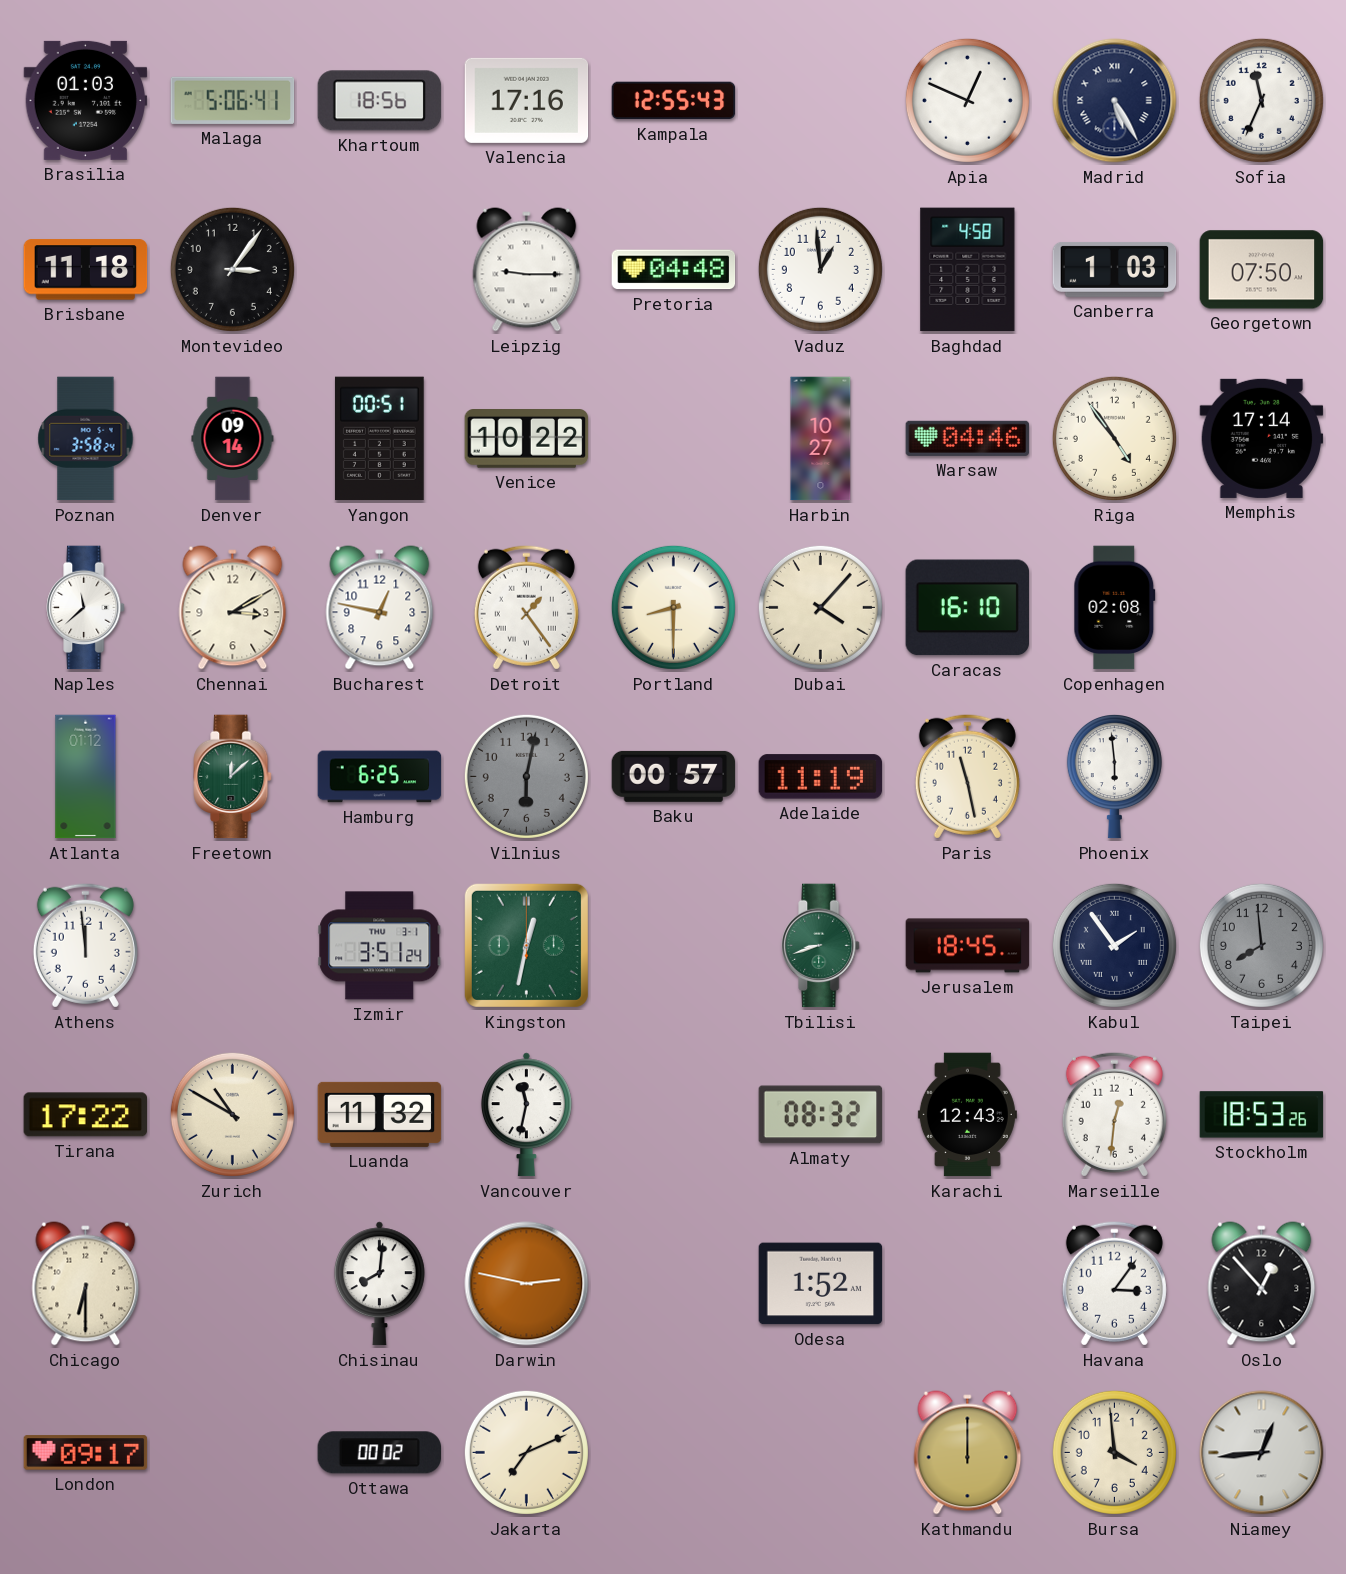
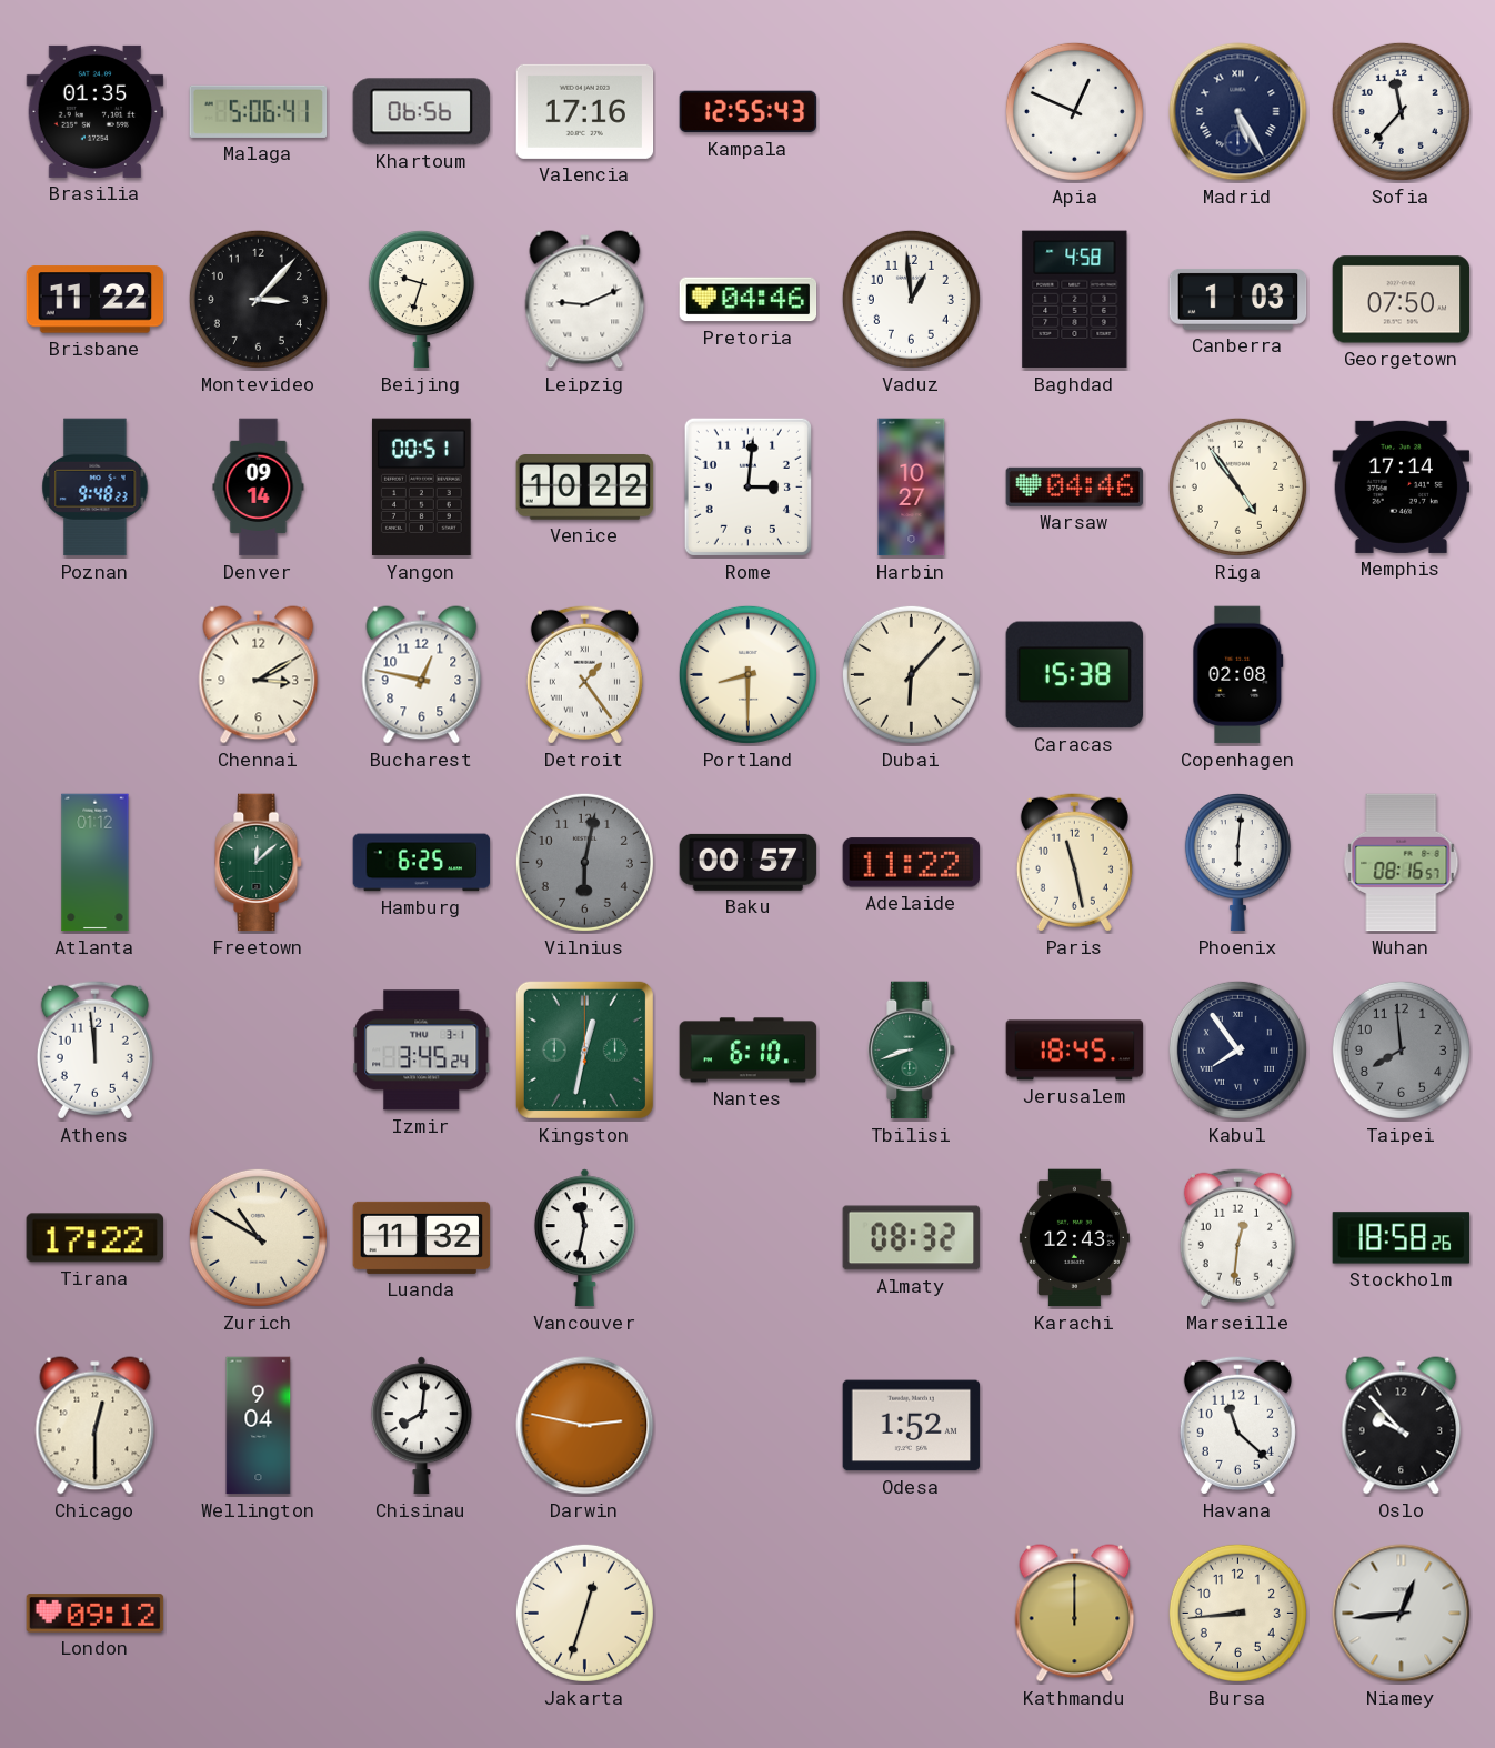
Brasilia: 01:03 -> 01:35 (96, 111)
Khartoum: 18:56 -> 06:56 (422, 112)
Sofia: 11:34 -> 11:37 (1401, 111)
Brisbane: 11:18 -> 11:22 (96, 300)
Montevideo: 3:06 -> 3:07 (258, 299)
Beijing: none -> 9:33 (421, 300)
Leipzig: 9:15 -> 9:11 (585, 300)
Pretoria: 04:48 -> 04:46 (749, 300)
Poznan: 3:58 -> 9:48 (96, 488)
Rome: none -> 3:01 (747, 486)
Naples: 11:38 -> none (86, 608)
Dubai: 4:07 -> 6:07 (911, 674)
Caracas: 16:10 -> 15:38 (1074, 675)
Adelaide: 11:19 -> 11:22 (912, 863)
Phoenix: 5:59 -> 6:01 (1237, 863)
Wuhan: none -> 08:16 (1402, 863)
Izmir: 3:51 -> 3:45 (422, 1051)
Nantes: none -> 6:10 (749, 1051)
Kabul: 1:54 -> 7:54 (1237, 1049)
Stockholm: 18:53 -> 18:58 (1402, 1238)
Chicago: 6:30 -> 12:30 (96, 1426)
Wellington: none -> 9:04 (259, 1426)
Havana: 3:06 -> 11:22 (1237, 1425)
Oslo: 12:53 -> 9:53 (1402, 1426)
London: 09:17 -> 09:12 (96, 1614)
Ottawa: 00:02 -> none (380, 1453)
Jakarta: 7:11 -> 12:33 (584, 1613)
Bursa: 3:59 -> 8:44 (1237, 1613)
